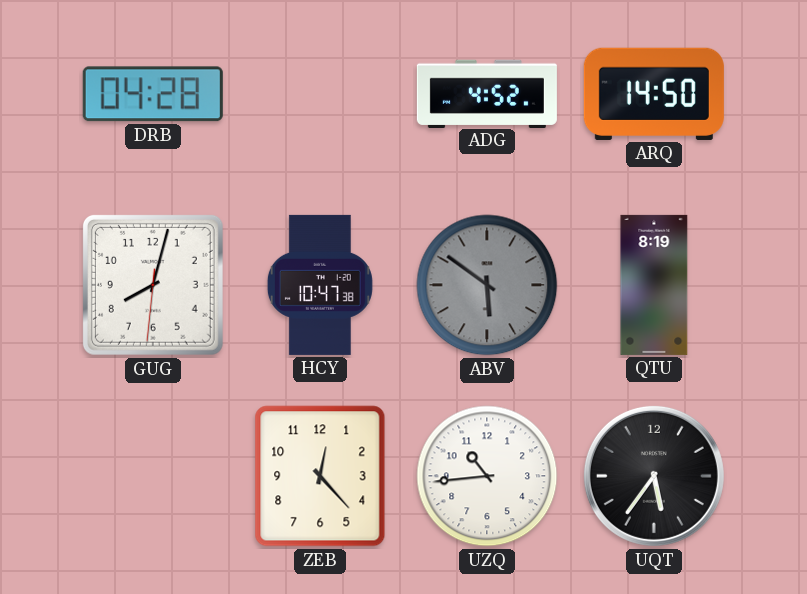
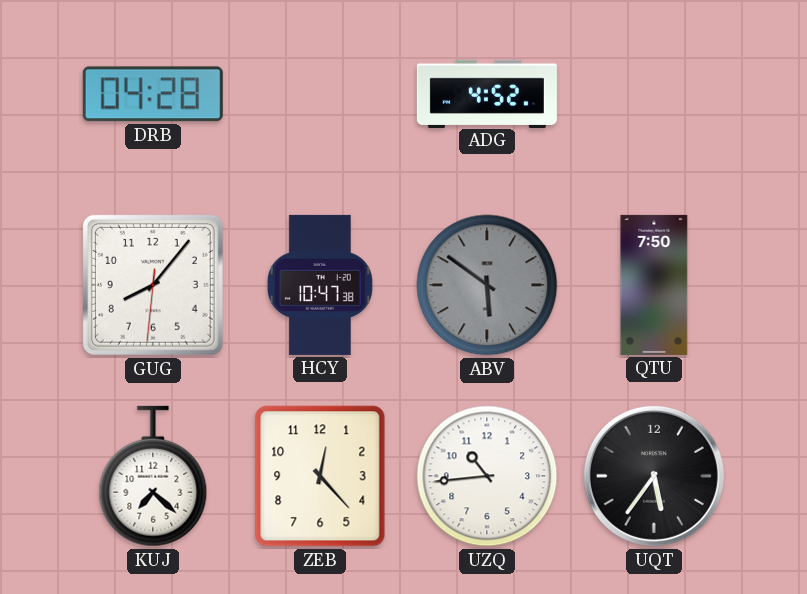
ARQ: 14:50 -> none (654, 94)
GUG: 8:02 -> 8:06 (153, 285)
QTU: 8:19 -> 7:50 (654, 285)
KUJ: none -> 7:22 (153, 476)
